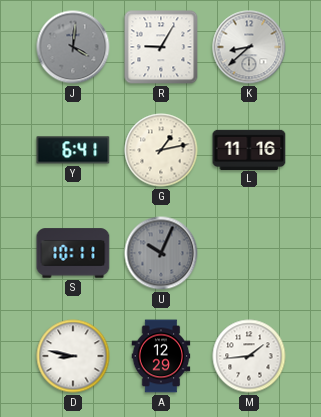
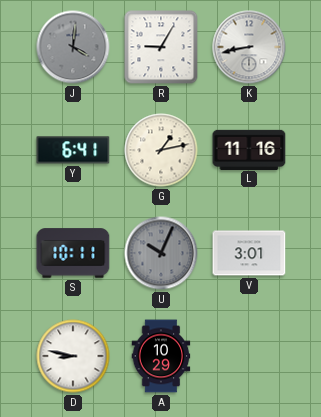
K: 8:38 -> 8:43 (249, 47)
V: none -> 3:01 (249, 253)
A: 12:29 -> 10:29 (161, 356)
M: 1:44 -> none (249, 356)
